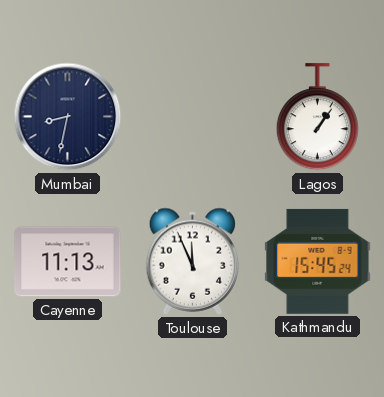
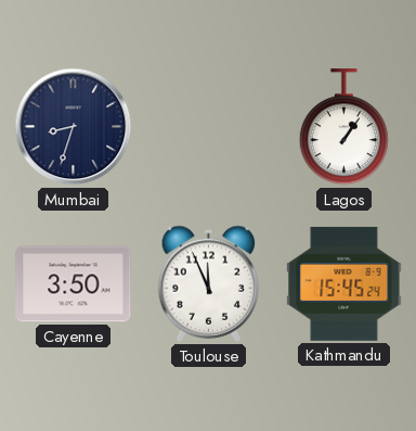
Mumbai: 8:32 -> 8:33 (74, 127)
Cayenne: 11:13 -> 3:50 (74, 284)
